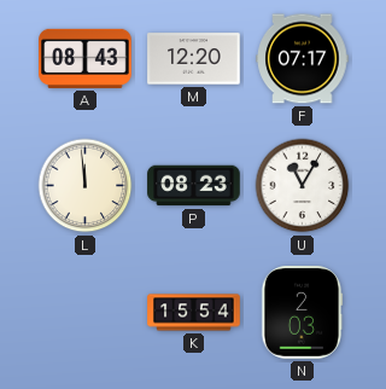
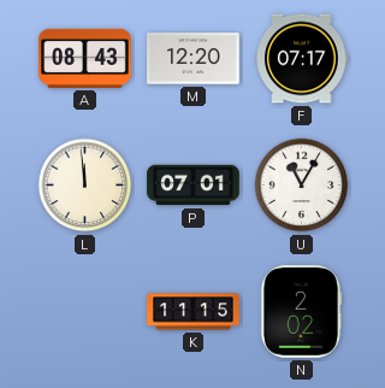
P: 08:23 -> 07:01 (194, 186)
K: 15:54 -> 11:15 (194, 312)
N: 2:03 -> 2:02 (301, 312)
